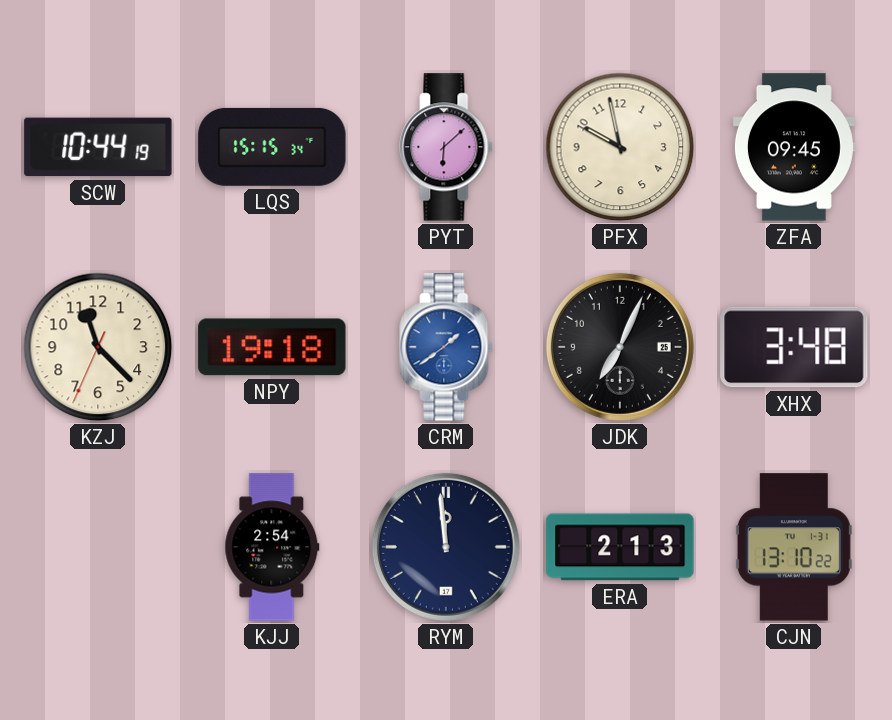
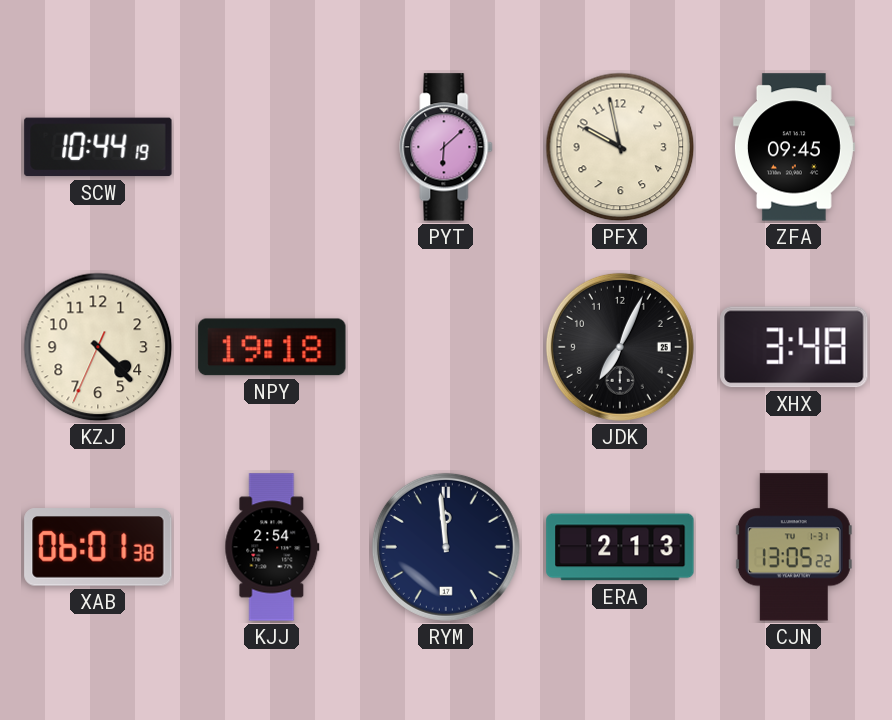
LQS: 15:15 -> none (272, 147)
KZJ: 11:22 -> 4:22 (98, 347)
CRM: 1:39 -> none (446, 347)
XAB: none -> 06:01 (98, 547)
CJN: 13:10 -> 13:05 (794, 547)
